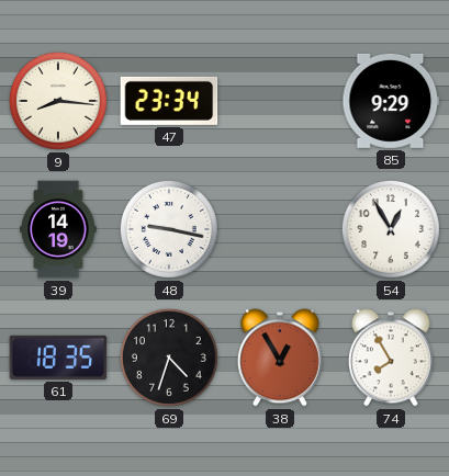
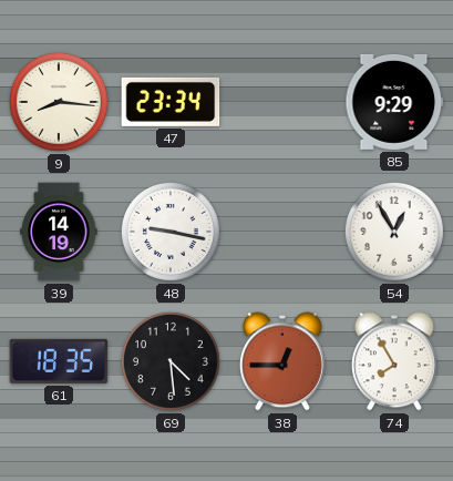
69: 4:33 -> 4:29 (171, 361)
38: 12:55 -> 12:45 (282, 361)
